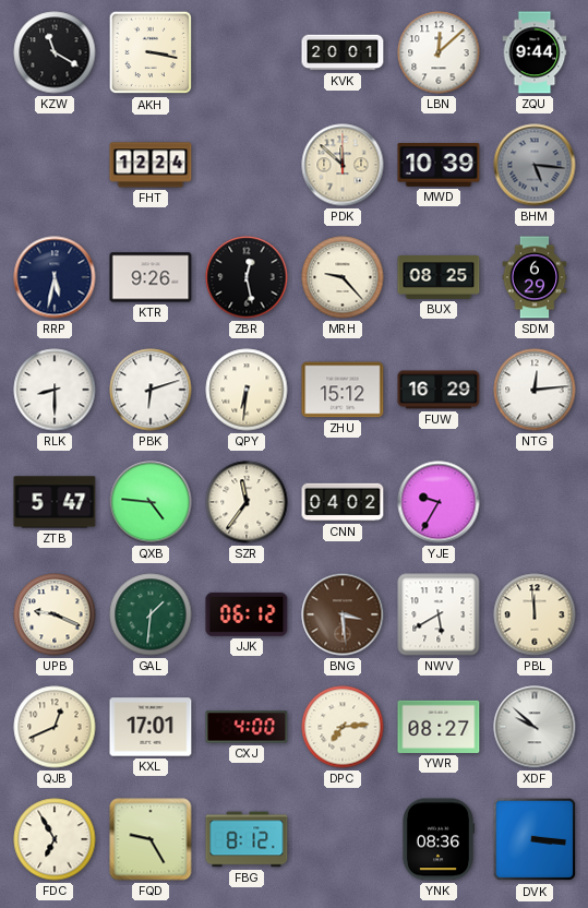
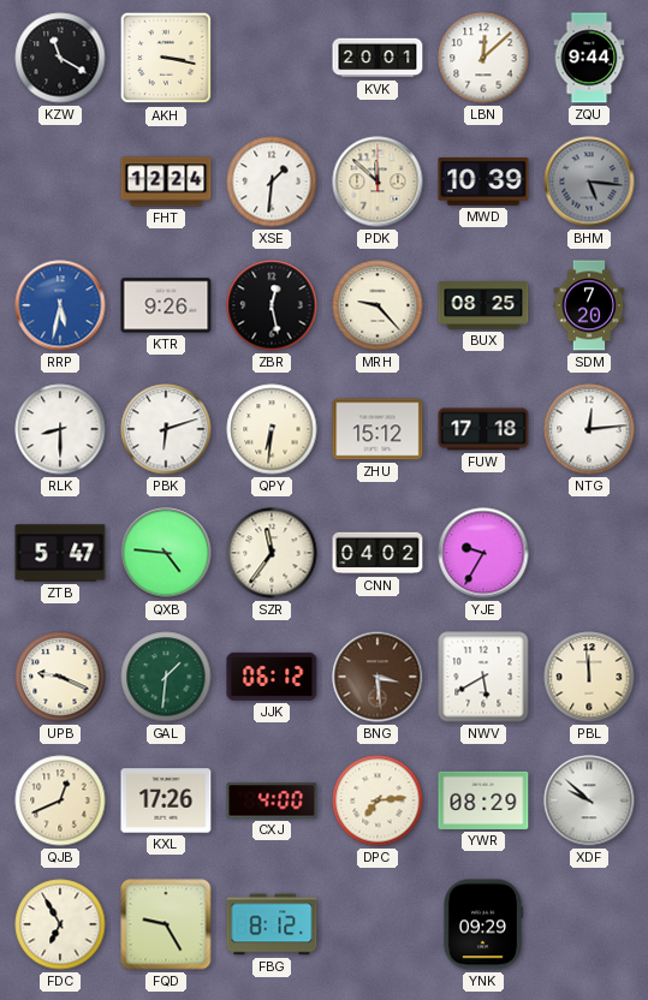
XSE: none -> 1:31 (272, 181)
RRP dial: navy -> blue (60, 305)
SDM: 6:29 -> 7:20 (589, 305)
FUW: 16:29 -> 17:18 (483, 429)
KXL: 17:01 -> 17:26 (166, 800)
YWR: 08:27 -> 08:29 (483, 800)
YNK: 08:36 -> 09:29 (482, 924)
DVK: 3:16 -> none (535, 839)
